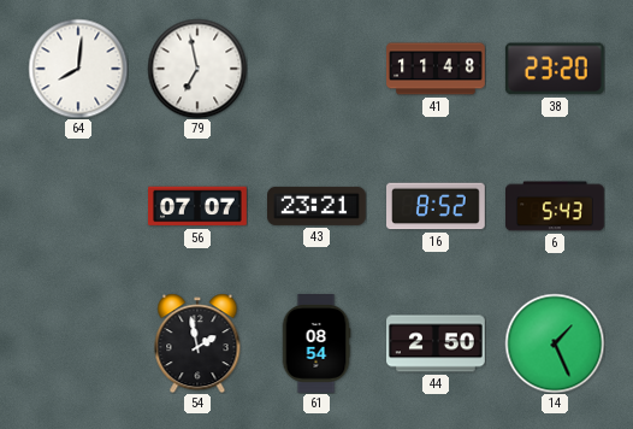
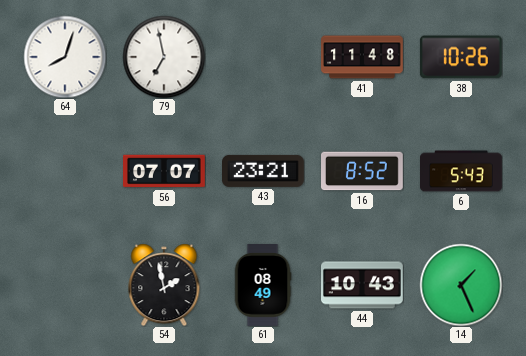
64: 8:01 -> 8:03 (65, 57)
38: 23:20 -> 10:26 (461, 57)
61: 08:54 -> 08:49 (263, 286)
44: 2:50 -> 10:43 (363, 285)
